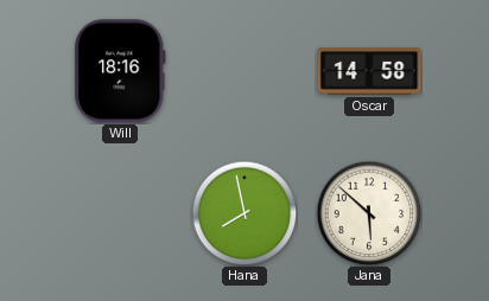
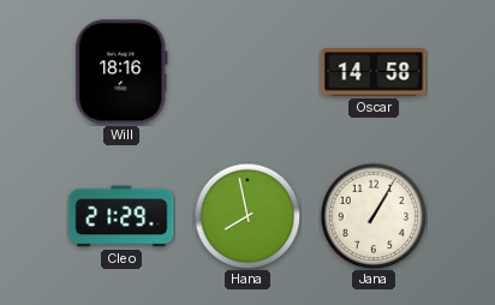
Cleo: none -> 21:29 (121, 216)
Jana: 5:52 -> 1:05 (374, 216)
